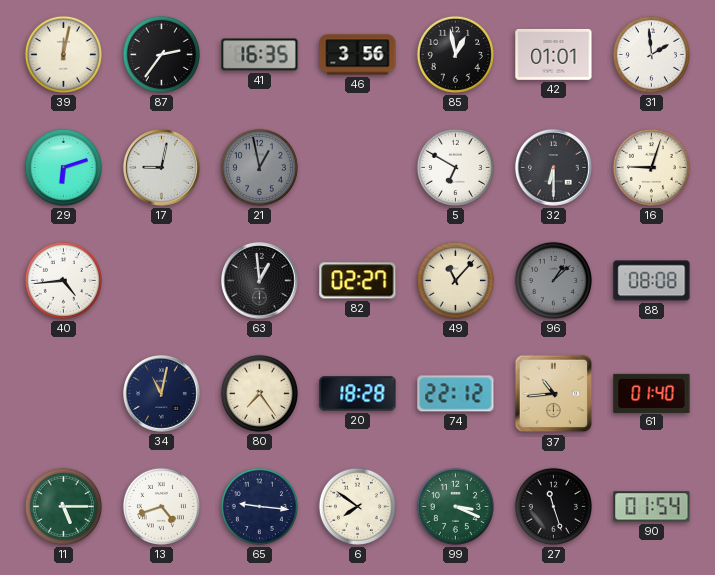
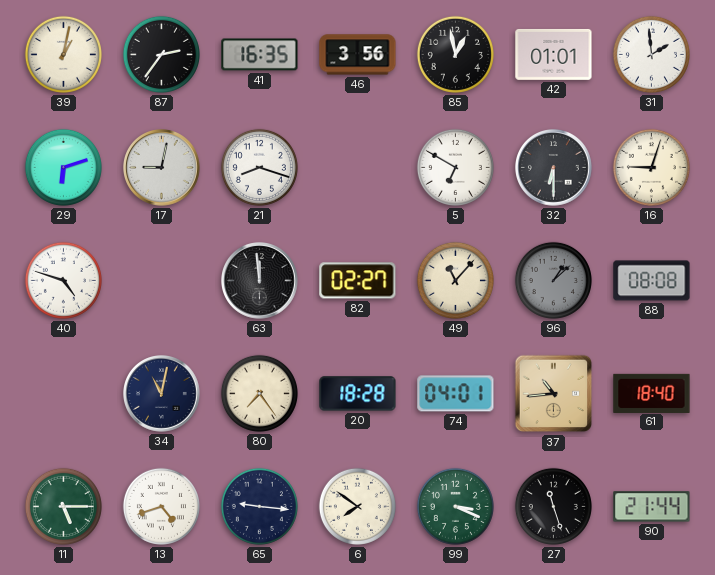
39: 12:02 -> 1:02 (63, 54)
21: 12:58 -> 8:18 (259, 167)
21 dial: grey -> white (259, 167)
40: 4:44 -> 4:48 (63, 280)
63: 12:59 -> 11:59 (260, 281)
74: 22:12 -> 04:01 (456, 394)
61: 01:40 -> 18:40 (652, 393)
90: 01:54 -> 21:44 (652, 507)
